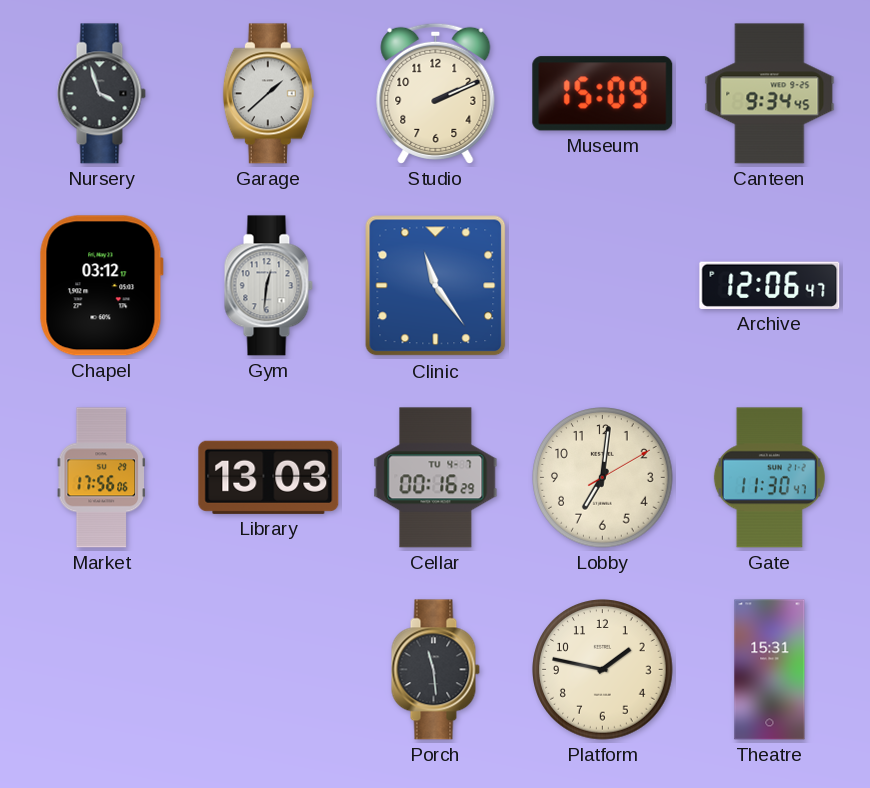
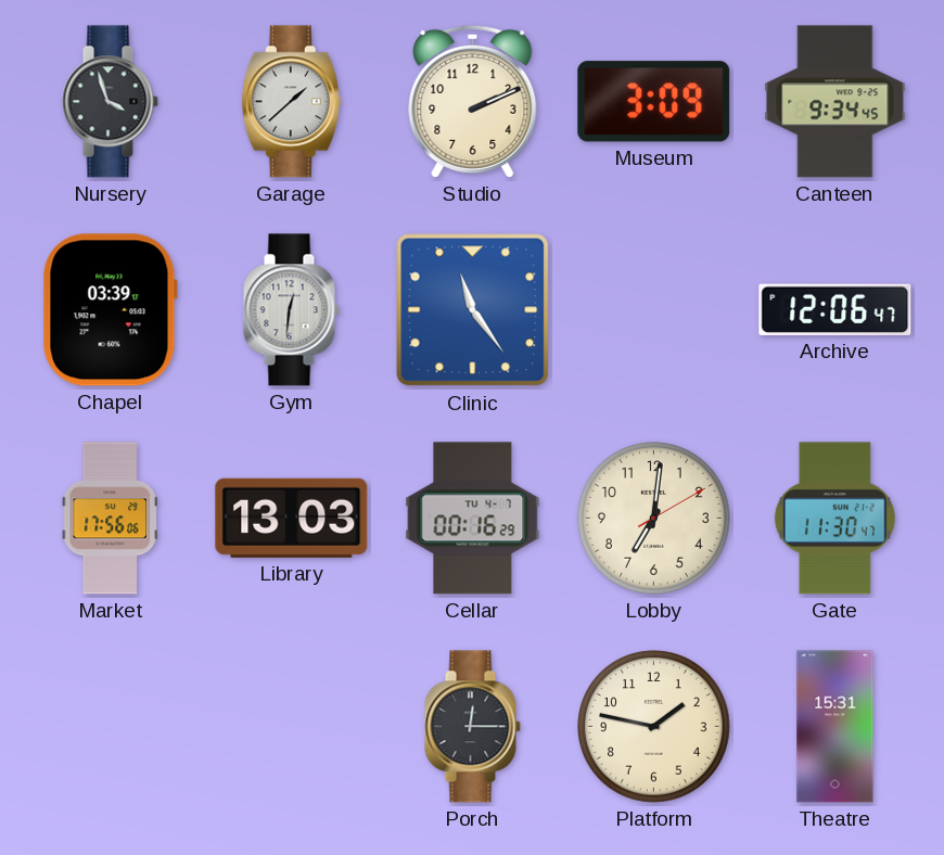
Museum: 15:09 -> 3:09 (654, 102)
Chapel: 03:12 -> 03:39 (110, 310)
Porch: 11:29 -> 12:15 (472, 727)
